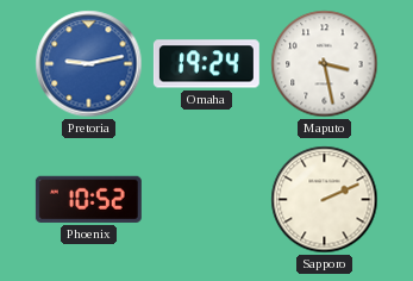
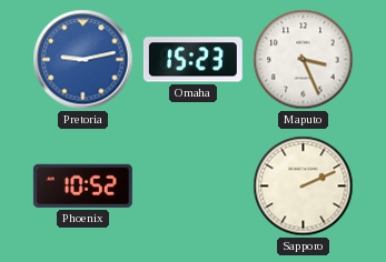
Omaha: 19:24 -> 15:23 (192, 60)
Maputo: 3:28 -> 3:26 (304, 60)
